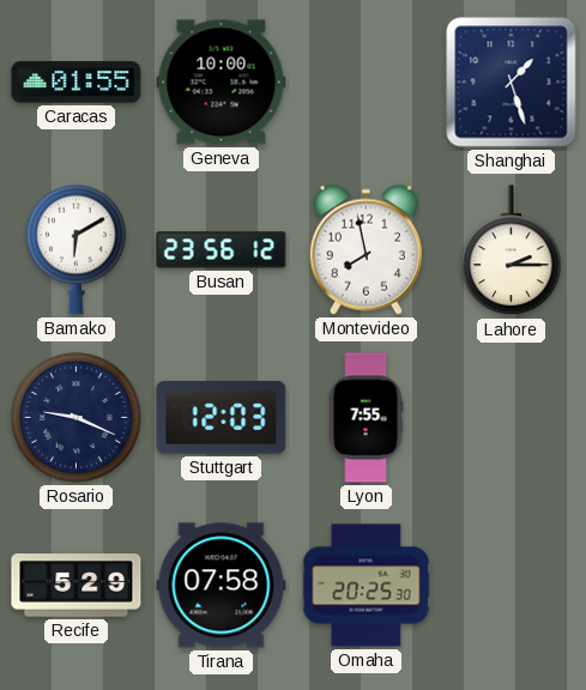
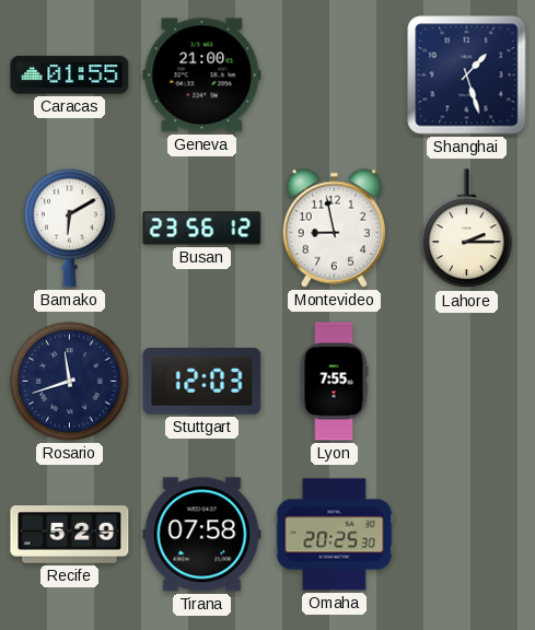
Geneva: 10:00 -> 21:00 (202, 75)
Montevideo: 7:58 -> 8:58 (334, 227)
Rosario: 9:19 -> 11:42 (70, 382)
